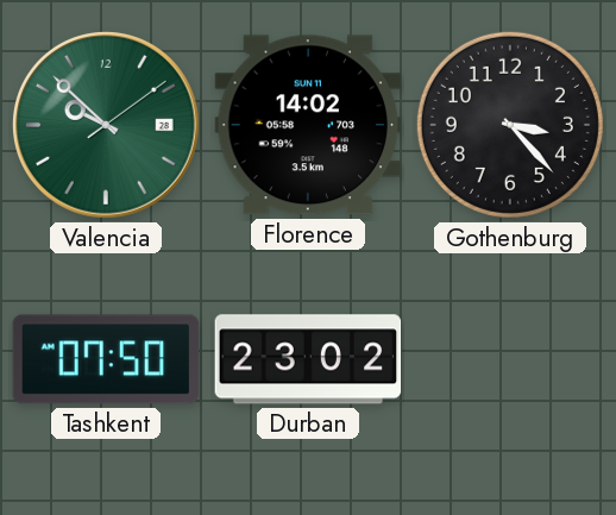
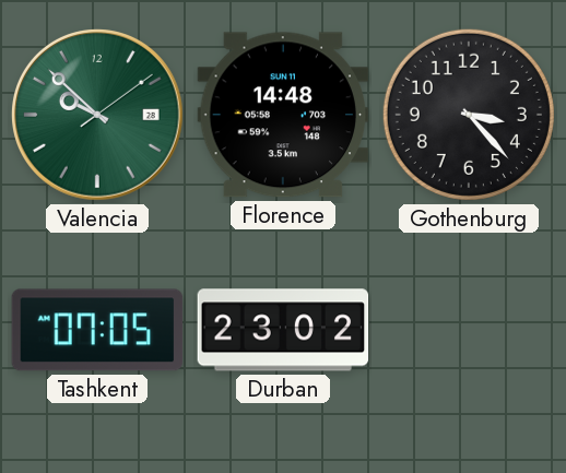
Florence: 14:02 -> 14:48 (283, 115)
Tashkent: 07:50 -> 07:05 (97, 330)
